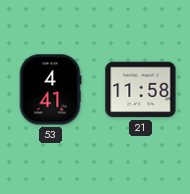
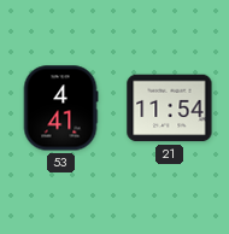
21: 11:58 -> 11:54 (170, 109)
